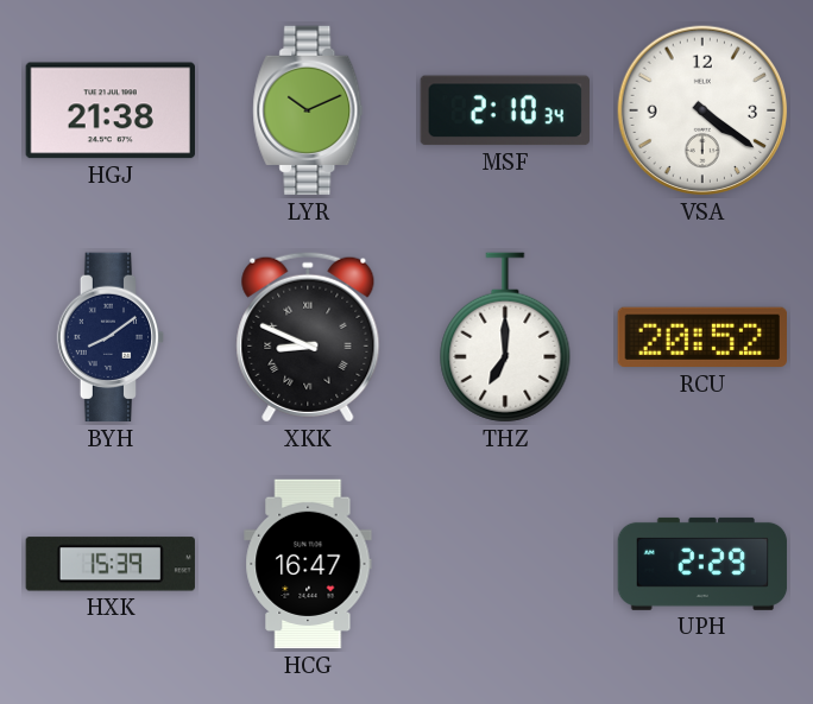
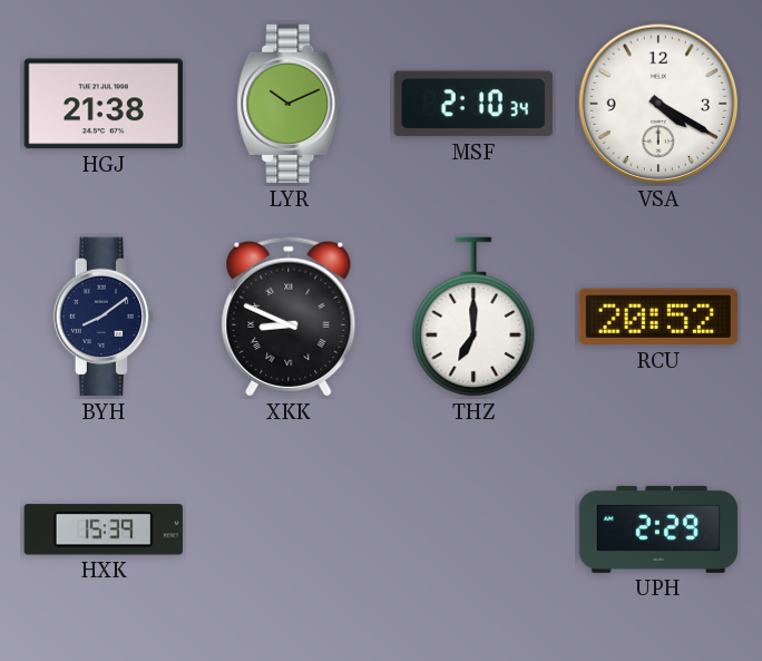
VSA: 4:21 -> 4:20 (658, 104)
HCG: 16:47 -> none (308, 564)
